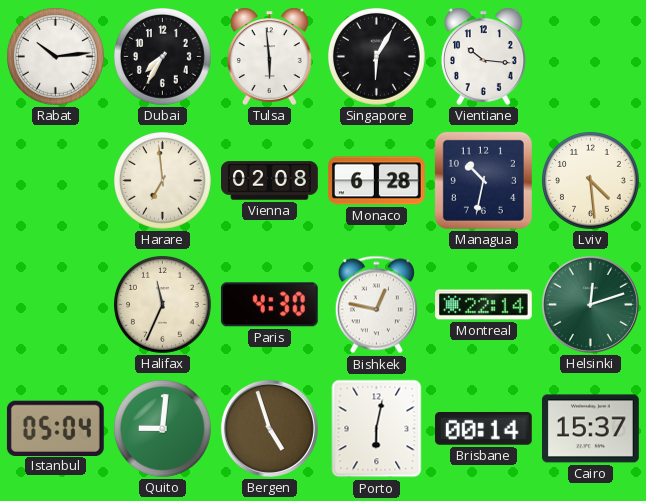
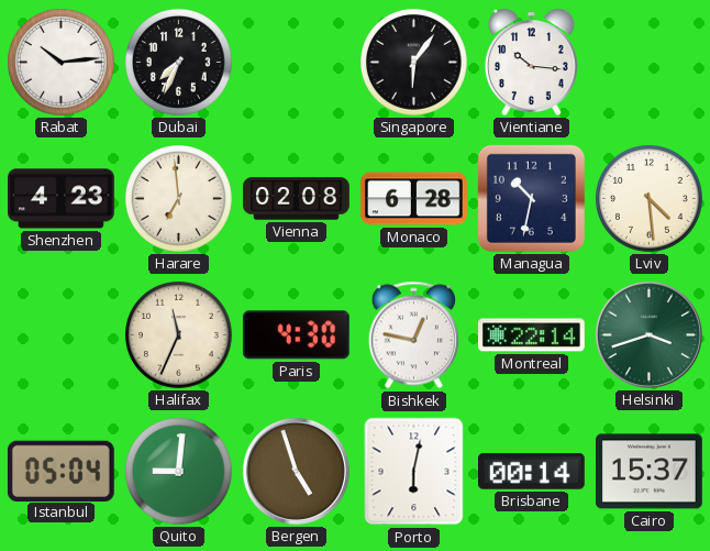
Dubai: 7:35 -> 7:34 (179, 63)
Tulsa: 5:59 -> none (269, 56)
Singapore: 6:05 -> 6:06 (414, 63)
Shenzhen: none -> 4:23 (62, 199)
Helsinki: 12:12 -> 3:42 (648, 334)
